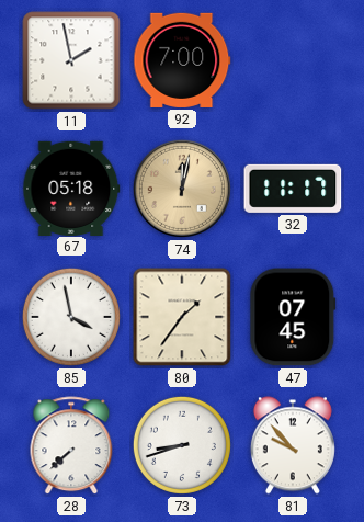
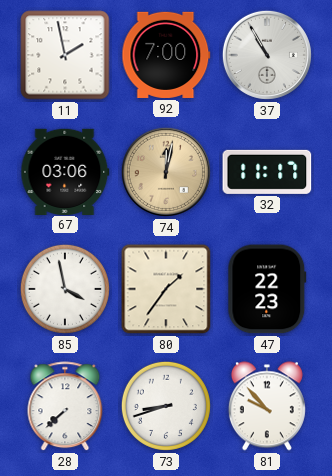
37: none -> 10:55 (267, 55)
67: 05:18 -> 03:06 (65, 171)
47: 07:45 -> 22:23 (267, 289)
